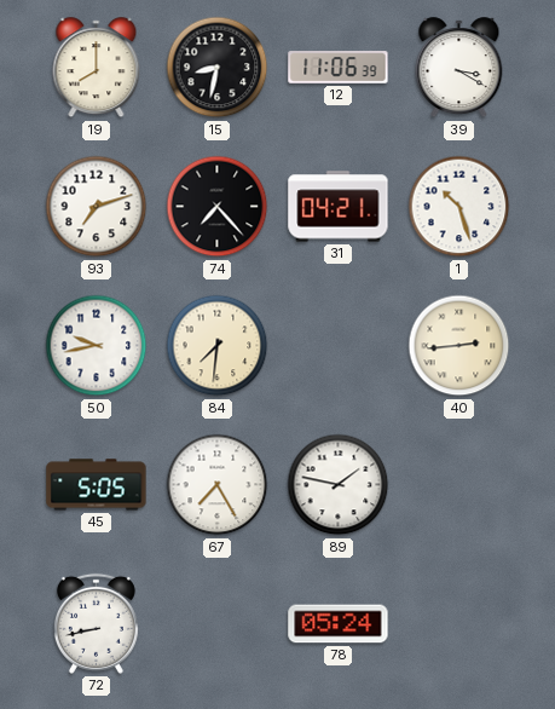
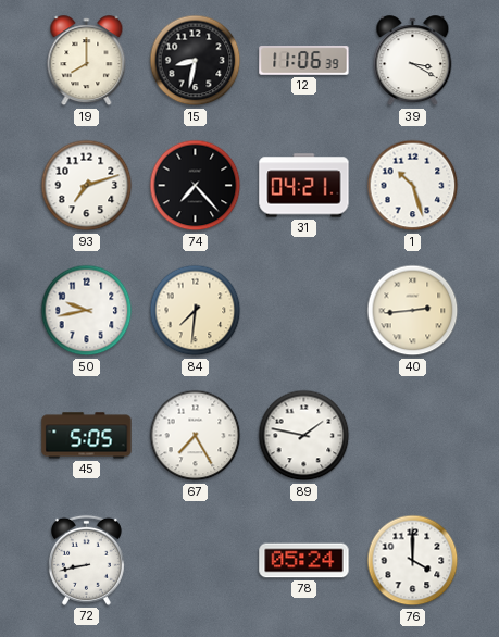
76: none -> 4:00 (413, 561)
